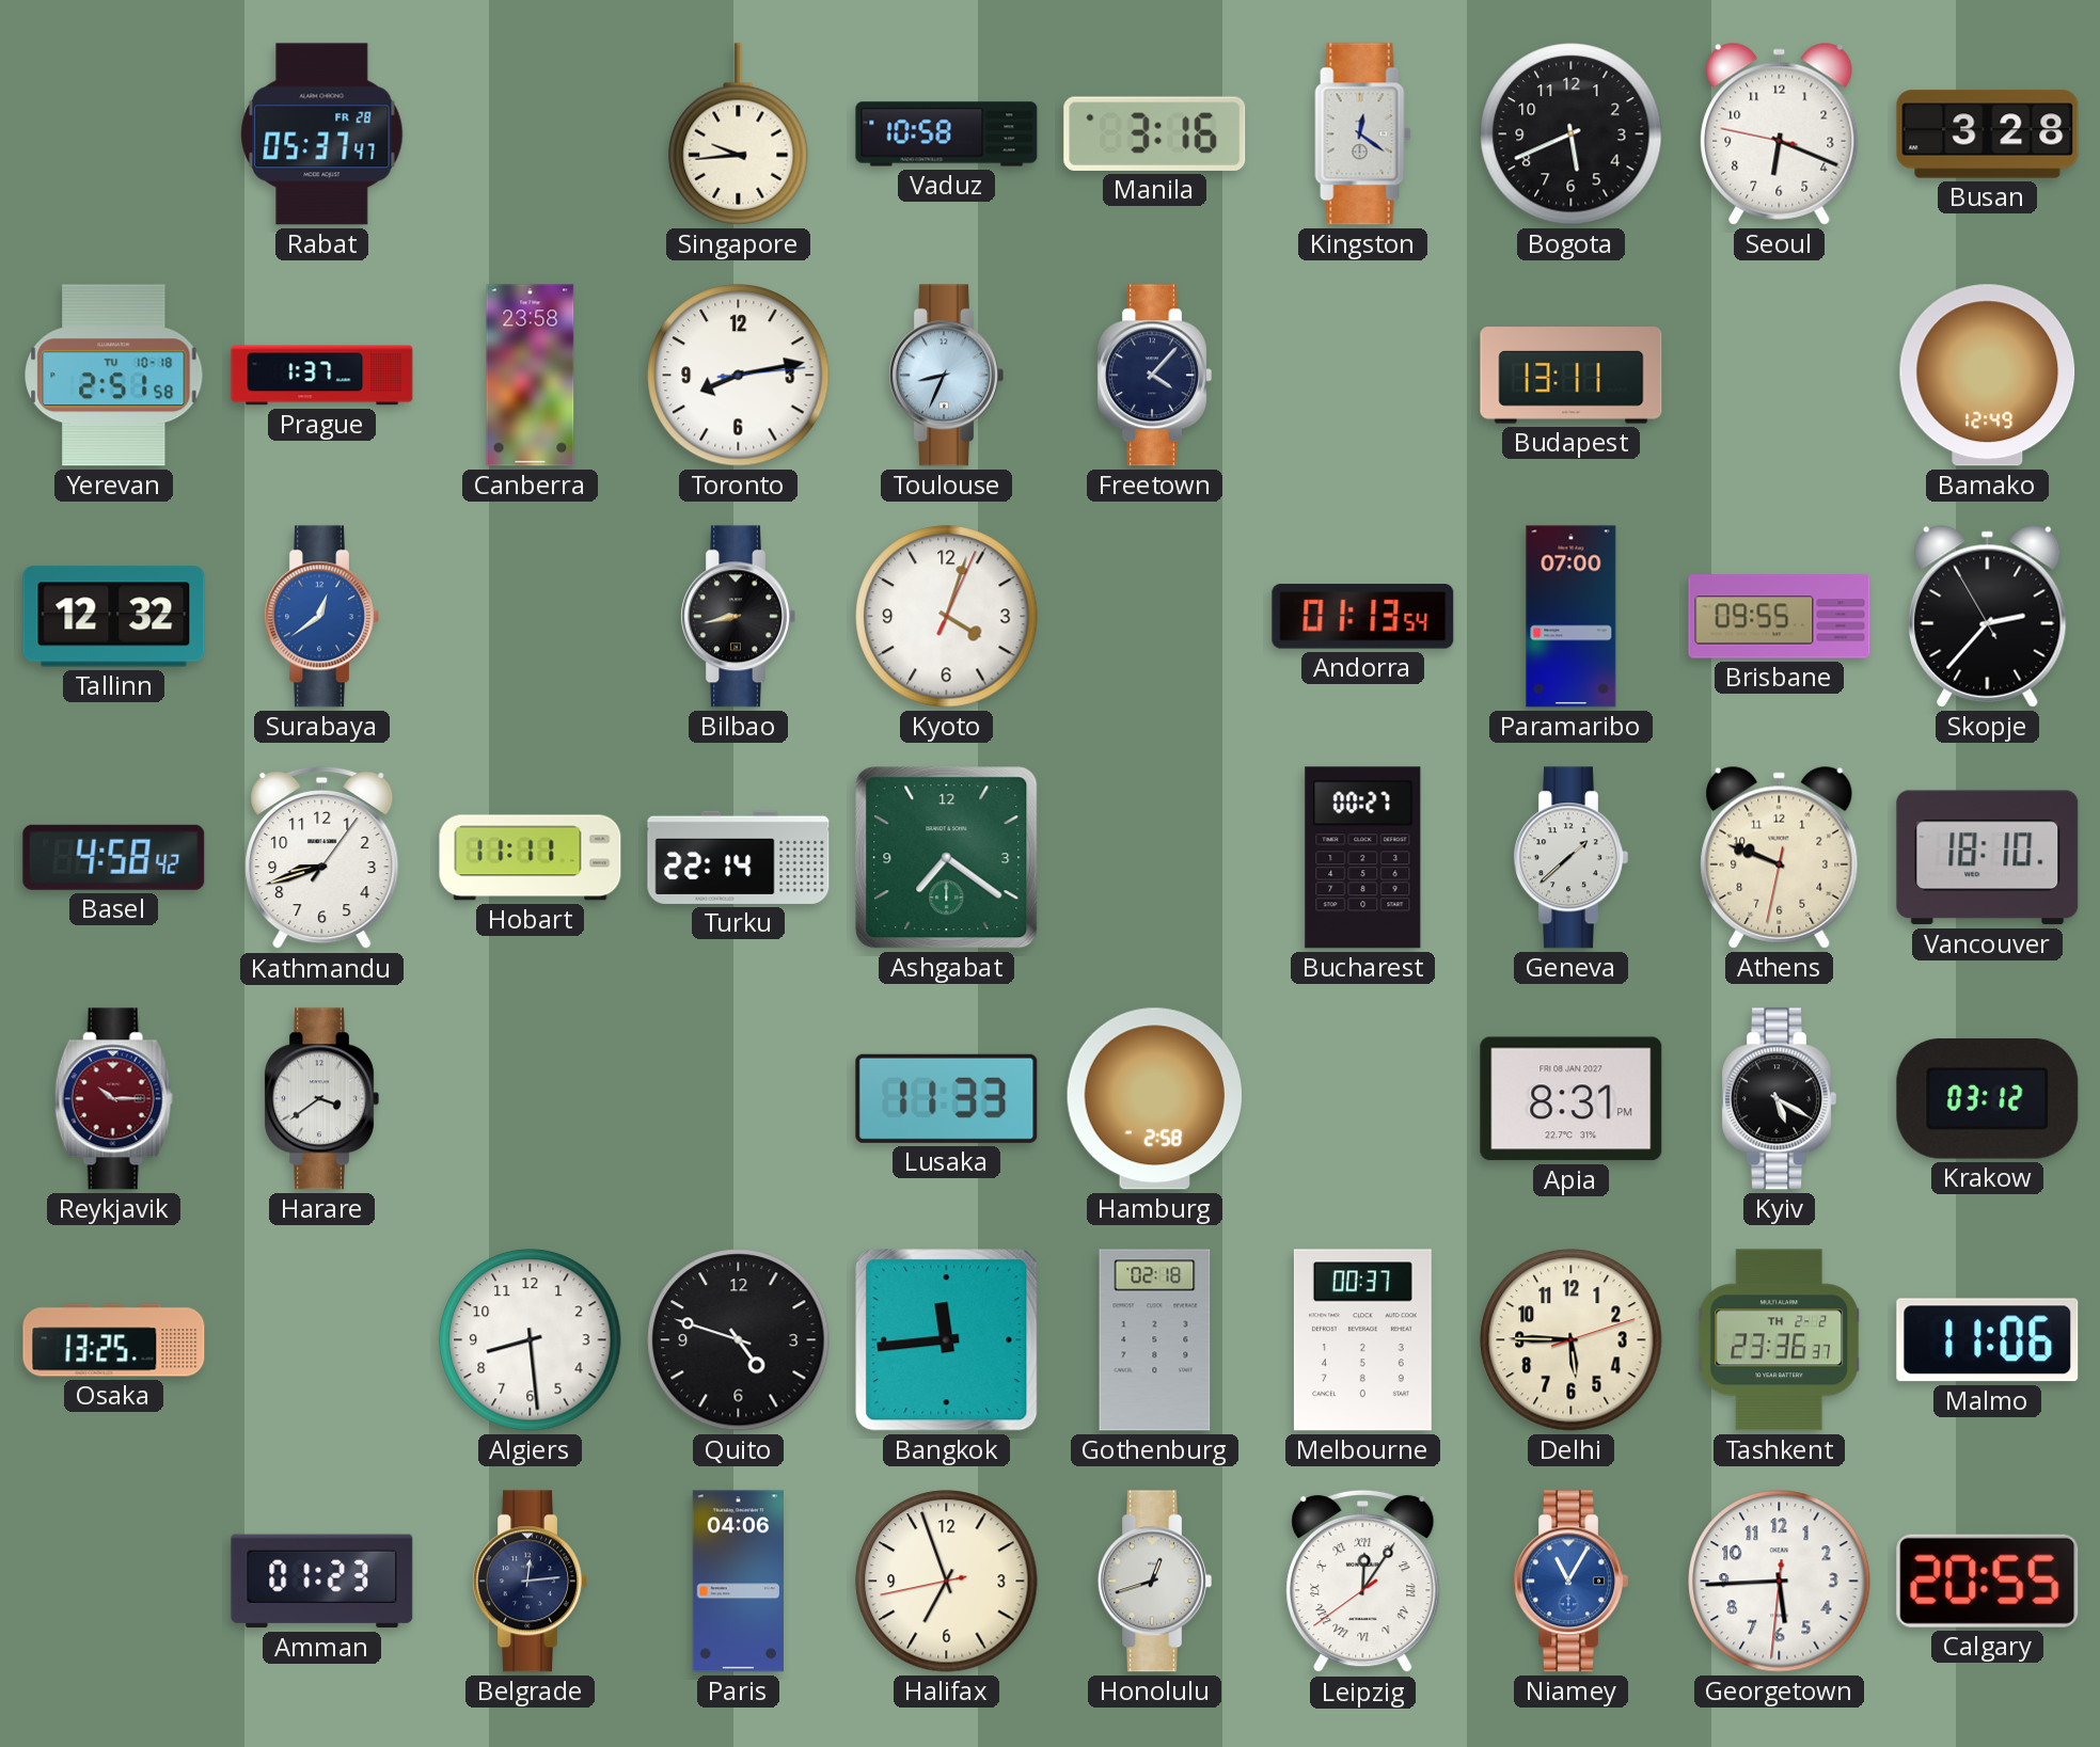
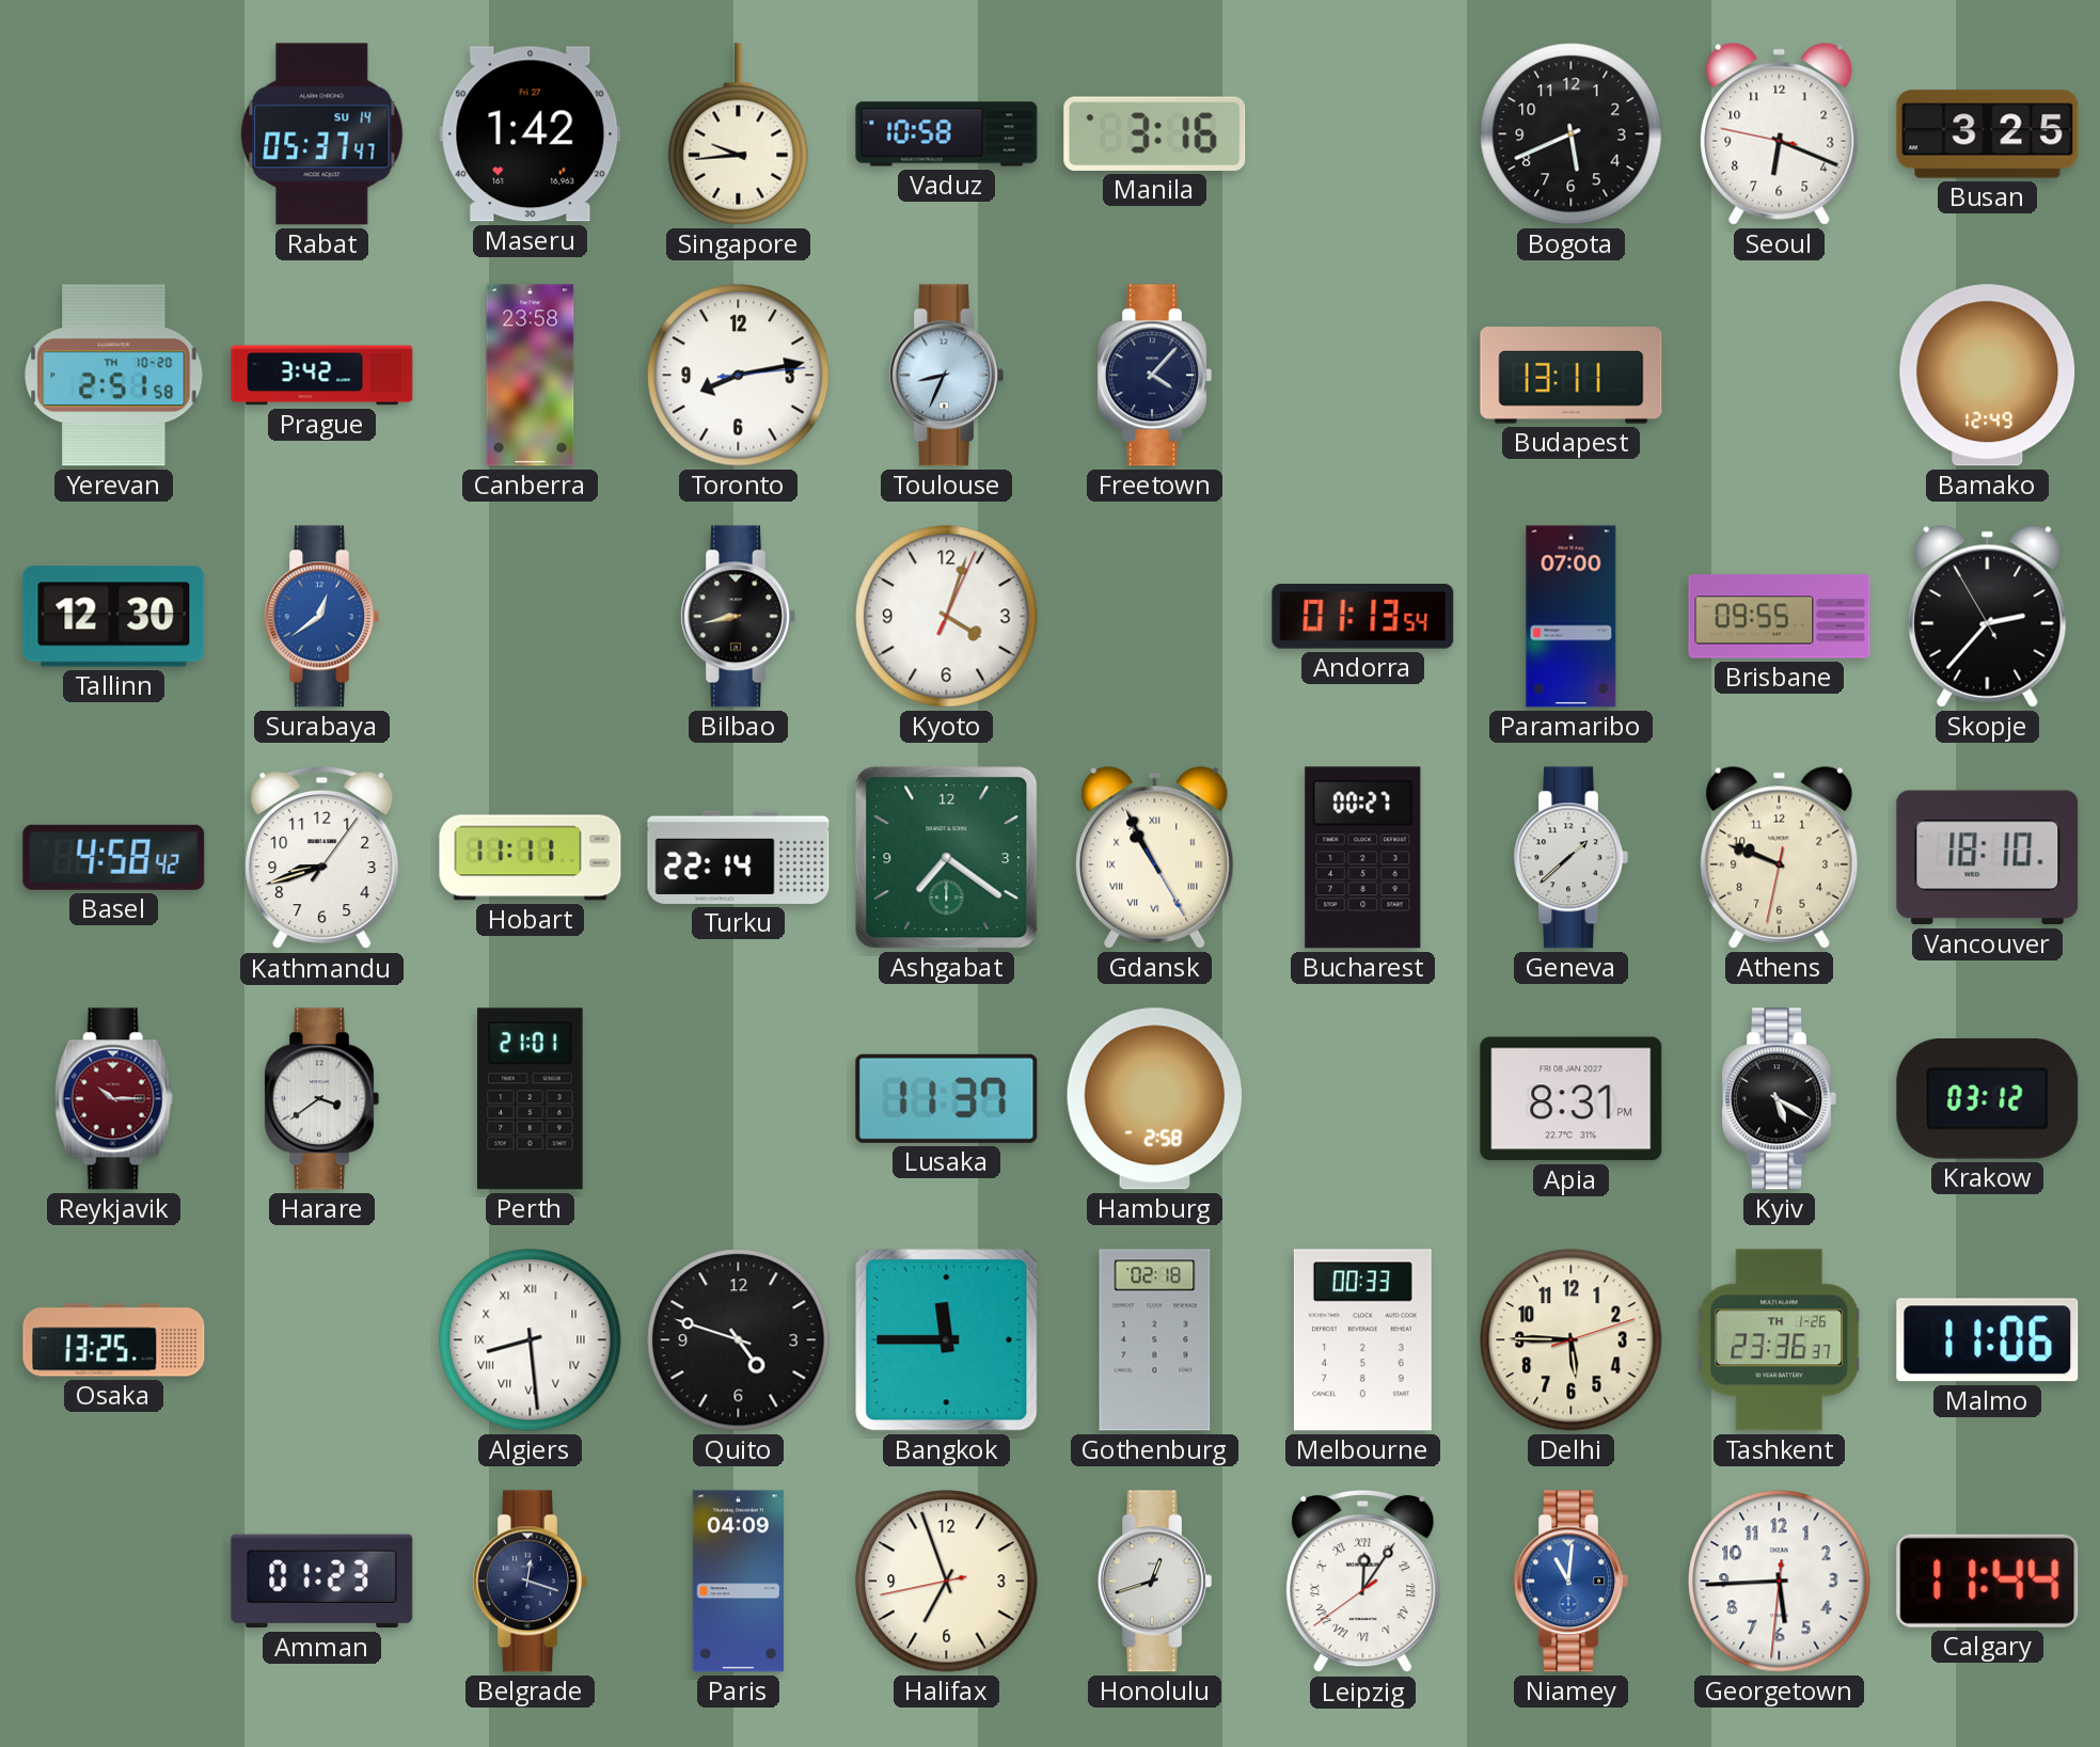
Rabat date: FR 28 -> SU 14 (322, 134)
Maseru: none -> 1:42 (531, 134)
Kingston: 12:21 -> none (1363, 134)
Busan: 3:28 -> 3:25 (1988, 134)
Yerevan date: TU 10-18 -> TH 10-20 (114, 376)
Prague: 1:37 -> 3:42 (322, 376)
Tallinn: 12:32 -> 12:30 (114, 617)
Gdansk: none -> 10:55 (1155, 857)
Perth: none -> 21:01 (531, 1099)
Lusaka: 11:33 -> 11:37 (947, 1098)
Algiers numerals: Arabic -> Roman (531, 1340)
Bangkok: 11:44 -> 11:45 (947, 1340)
Melbourne: 00:37 -> 00:33 (1362, 1340)
Tashkent date: TH 2-2 -> TH 1-26 (1780, 1340)
Belgrade: 12:14 -> 12:18 (530, 1582)
Paris: 04:06 -> 04:09 (738, 1582)
Niamey: 11:05 -> 11:01 (1570, 1582)
Calgary: 20:55 -> 11:44 (1988, 1581)
